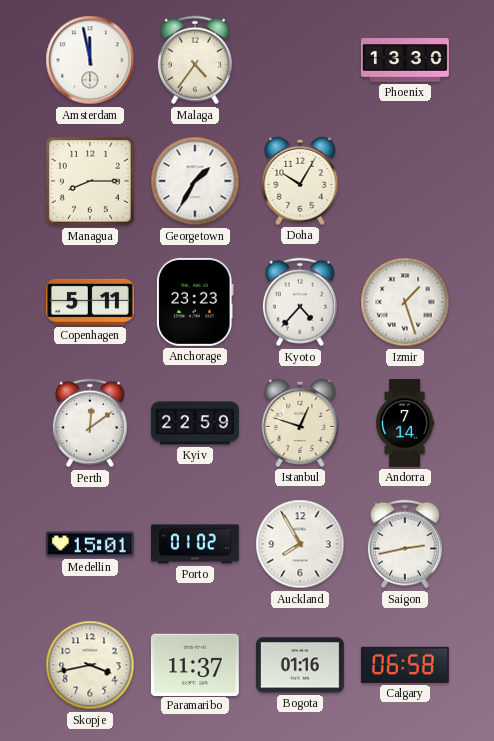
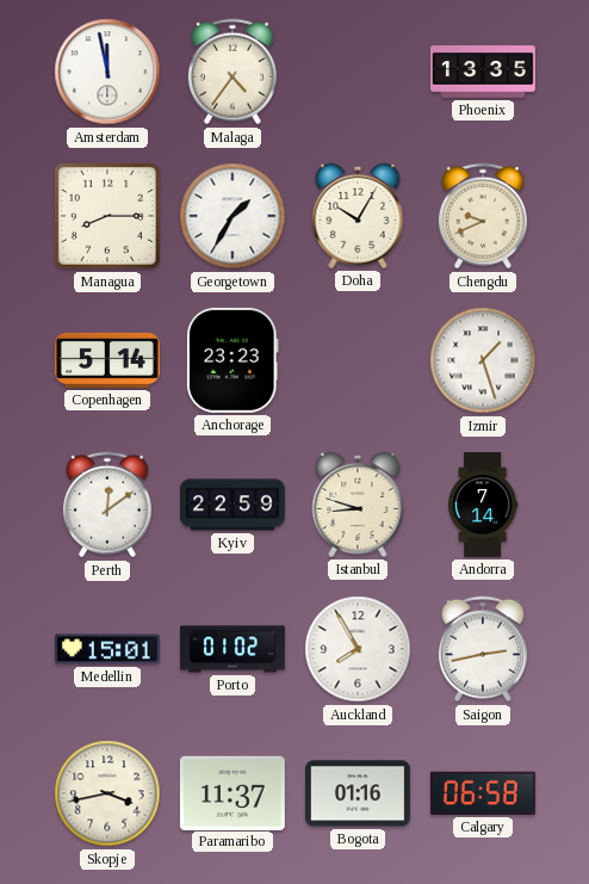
Phoenix: 13:30 -> 13:35 (483, 72)
Chengdu: none -> 9:41 (483, 216)
Copenhagen: 5:11 -> 5:14 (107, 360)
Kyoto: 4:37 -> none (300, 302)
Istanbul: 12:48 -> 8:48 (358, 505)
